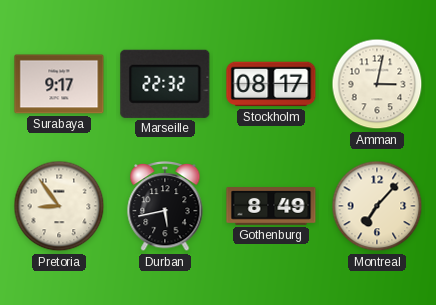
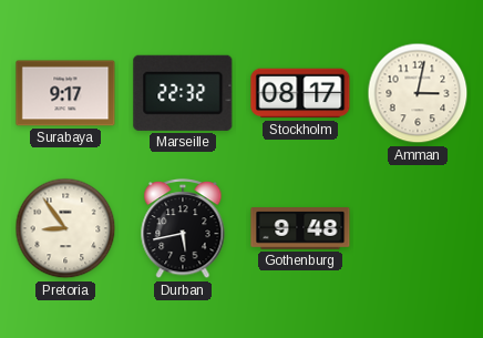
Gothenburg: 8:49 -> 9:48 (300, 228)
Montreal: 7:07 -> none (377, 206)
